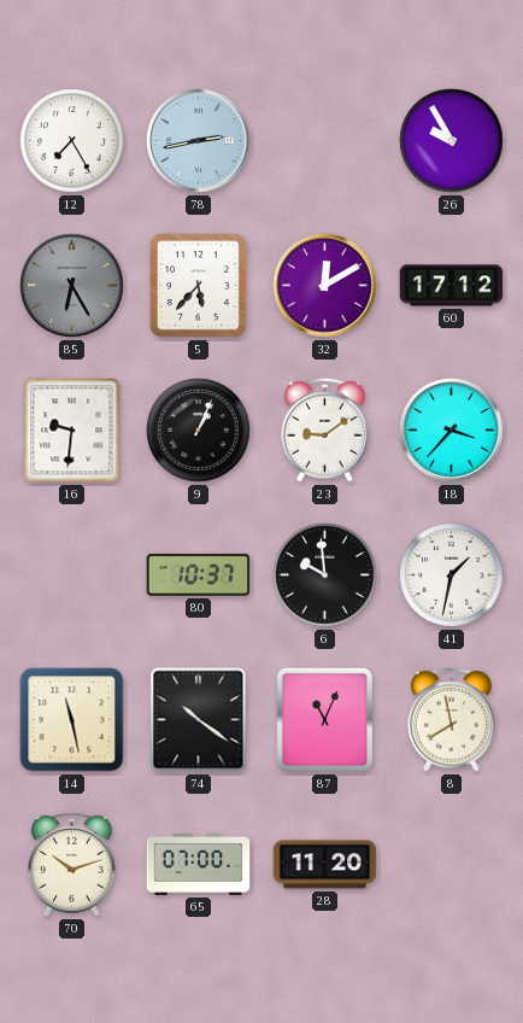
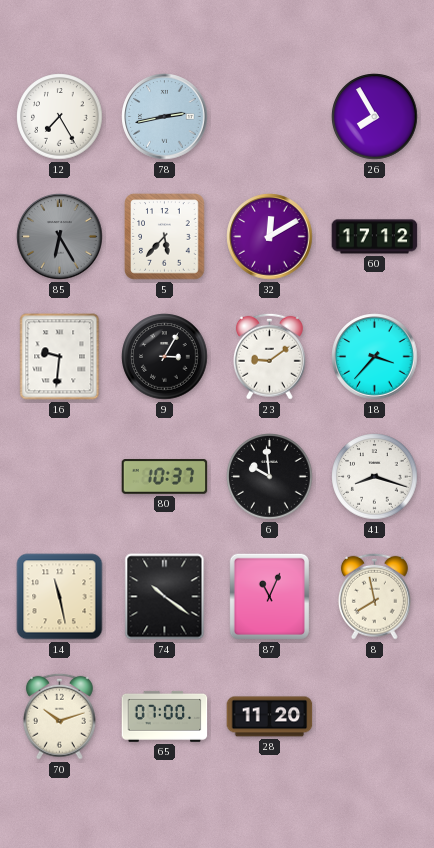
26: 9:55 -> 7:55 (375, 117)
9: 1:04 -> 3:05 (165, 357)
41: 1:32 -> 8:18 (375, 477)
